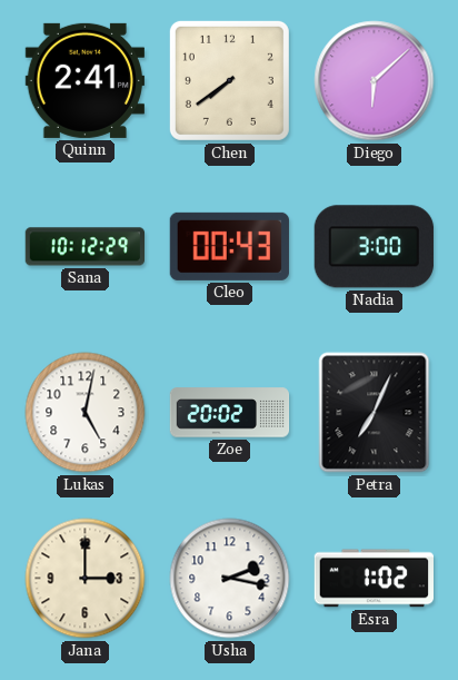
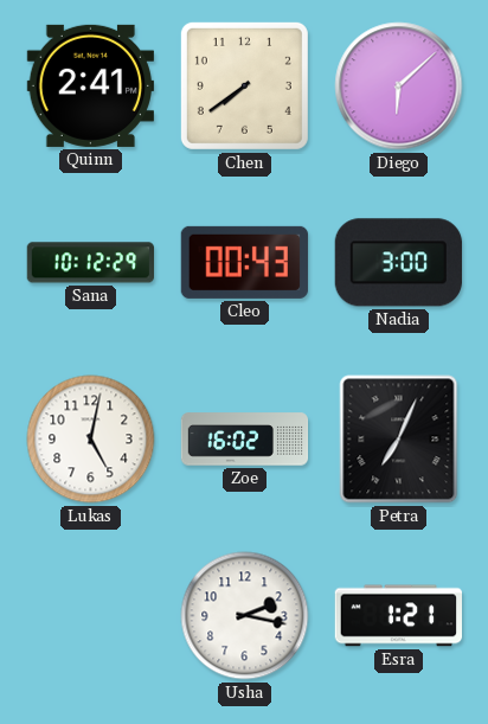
Zoe: 20:02 -> 16:02 (245, 440)
Jana: 3:00 -> none (86, 579)
Esra: 1:02 -> 1:21 (398, 616)
